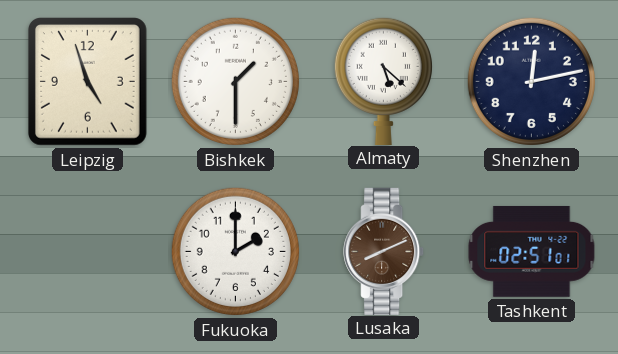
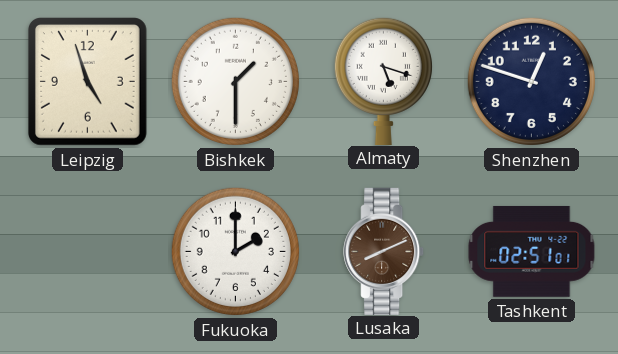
Almaty: 5:22 -> 5:18 (383, 80)
Shenzhen: 12:13 -> 12:48 (531, 81)
